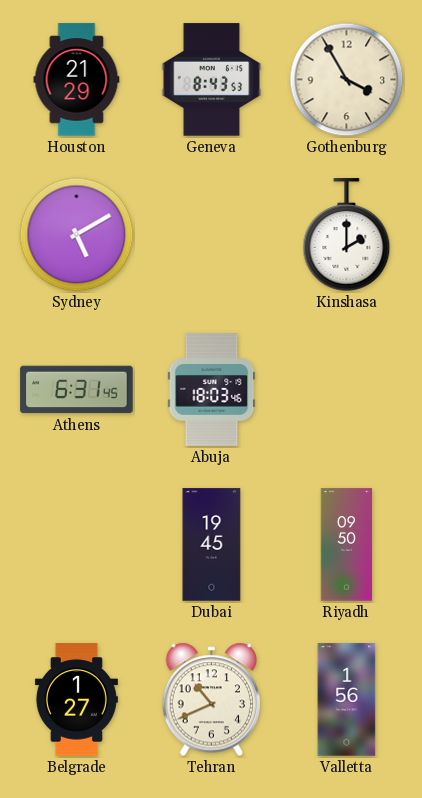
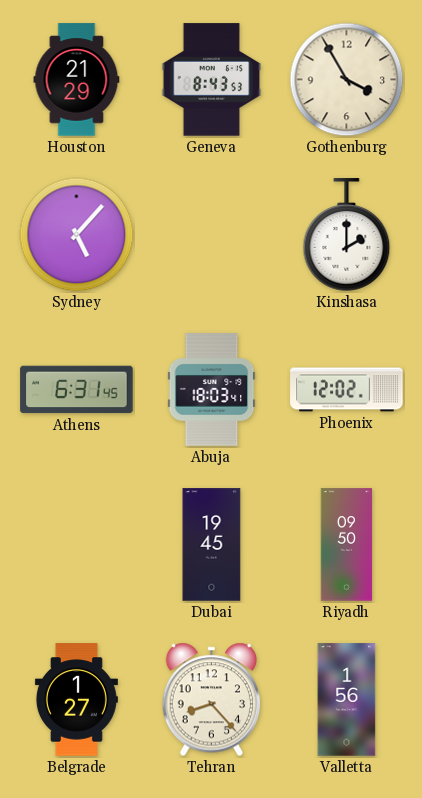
Sydney: 5:10 -> 5:07 (77, 235)
Abuja: 18:03:46 -> 18:03:41 (212, 390)
Phoenix: none -> 12:02 (347, 390)
Tehran: 10:41 -> 8:23 (211, 700)
